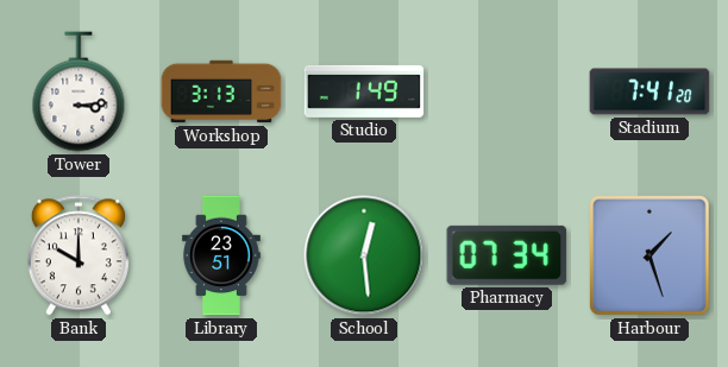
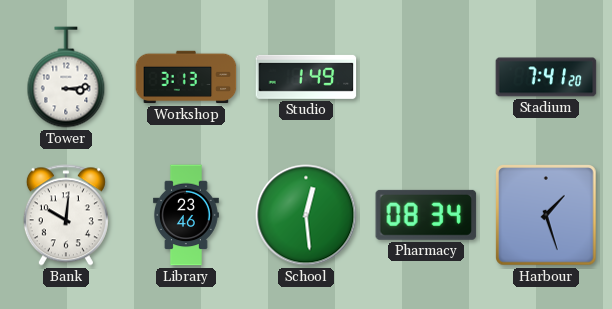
Bank: 10:00 -> 10:01 (66, 215)
Library: 23:51 -> 23:46 (186, 215)
Pharmacy: 07:34 -> 08:34 (426, 215)
